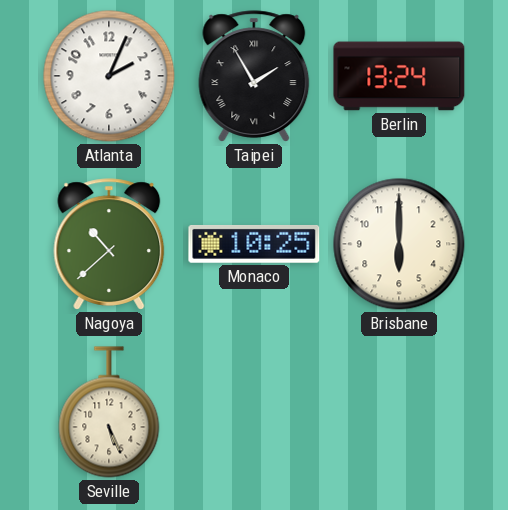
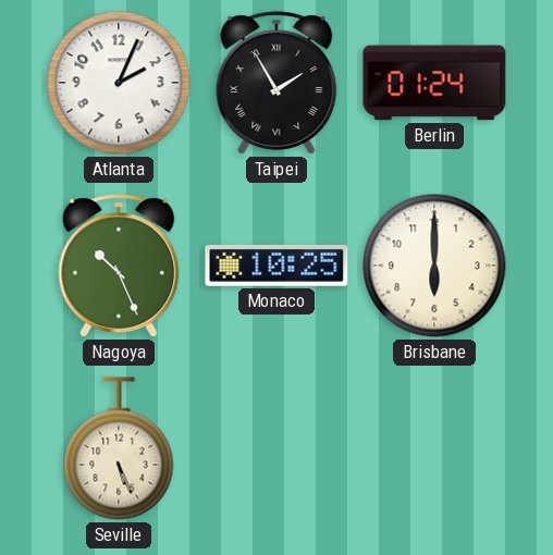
Berlin: 13:24 -> 01:24 (434, 83)
Nagoya: 10:38 -> 10:26 (119, 266)
